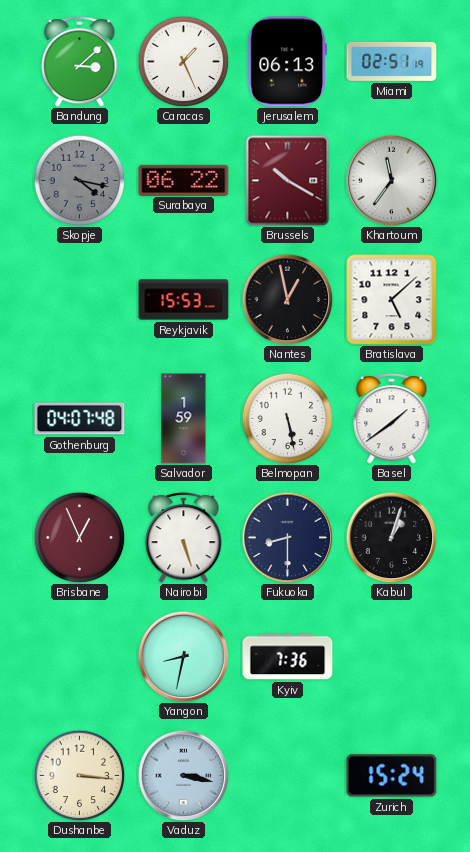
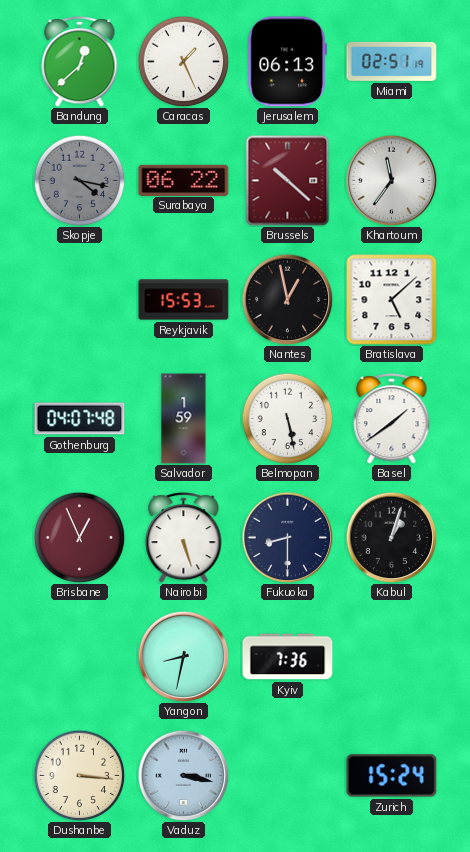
Bandung: 3:08 -> 12:38 (80, 62)
Brussels: 10:20 -> 10:22 (288, 181)
